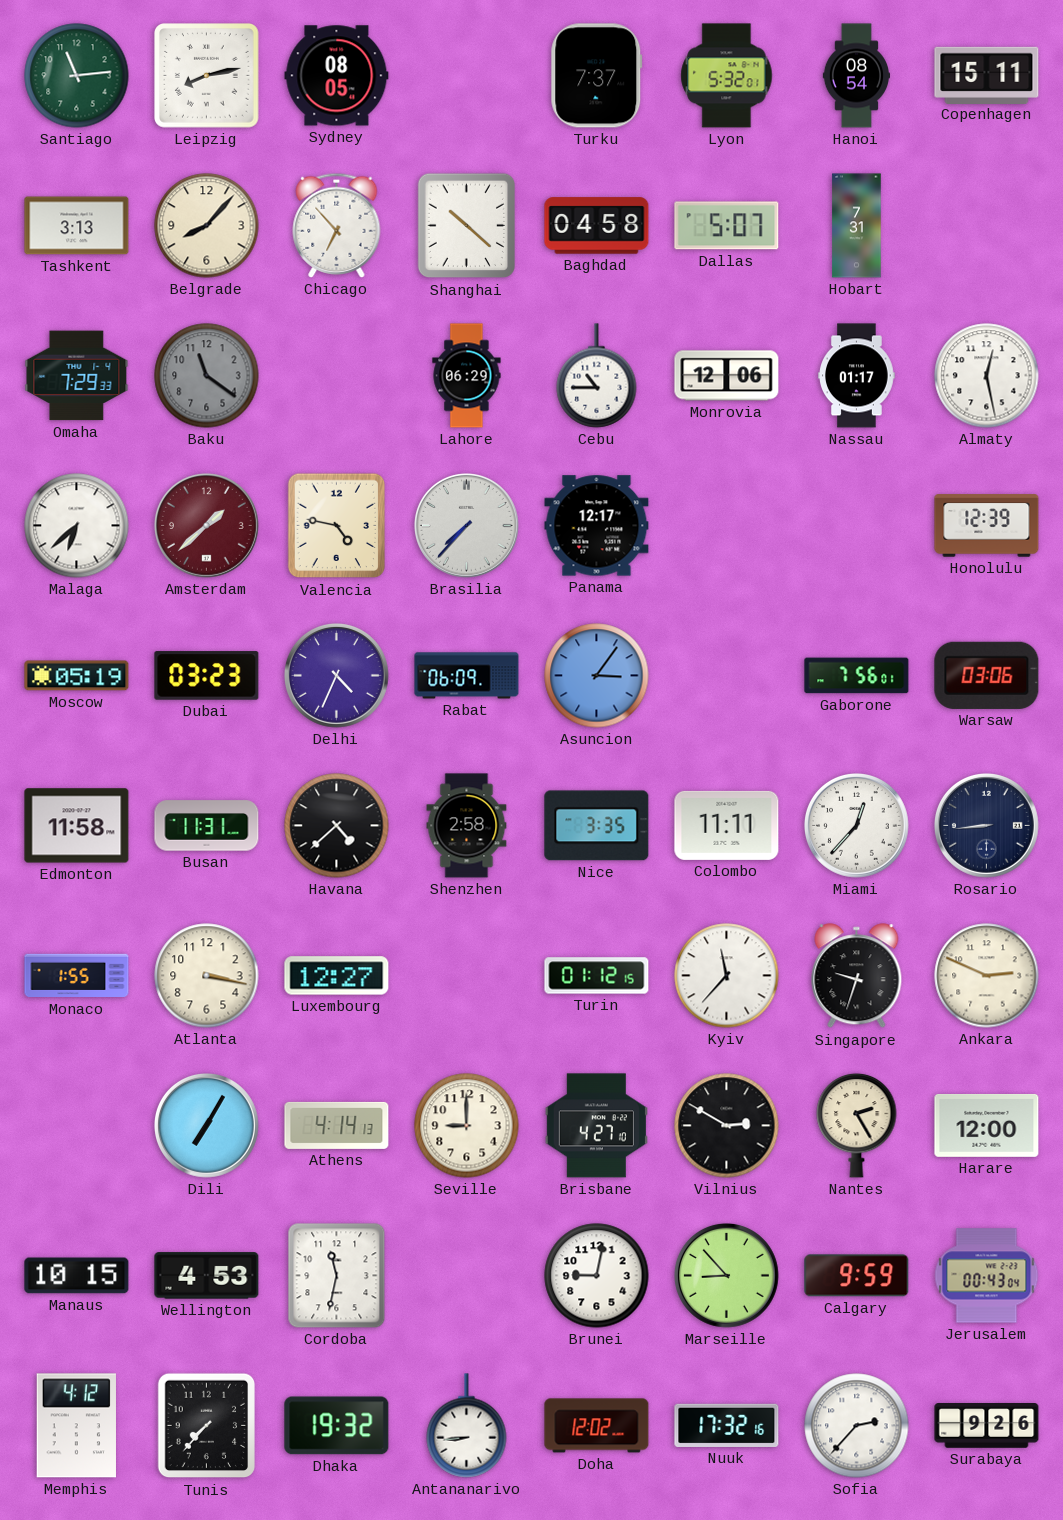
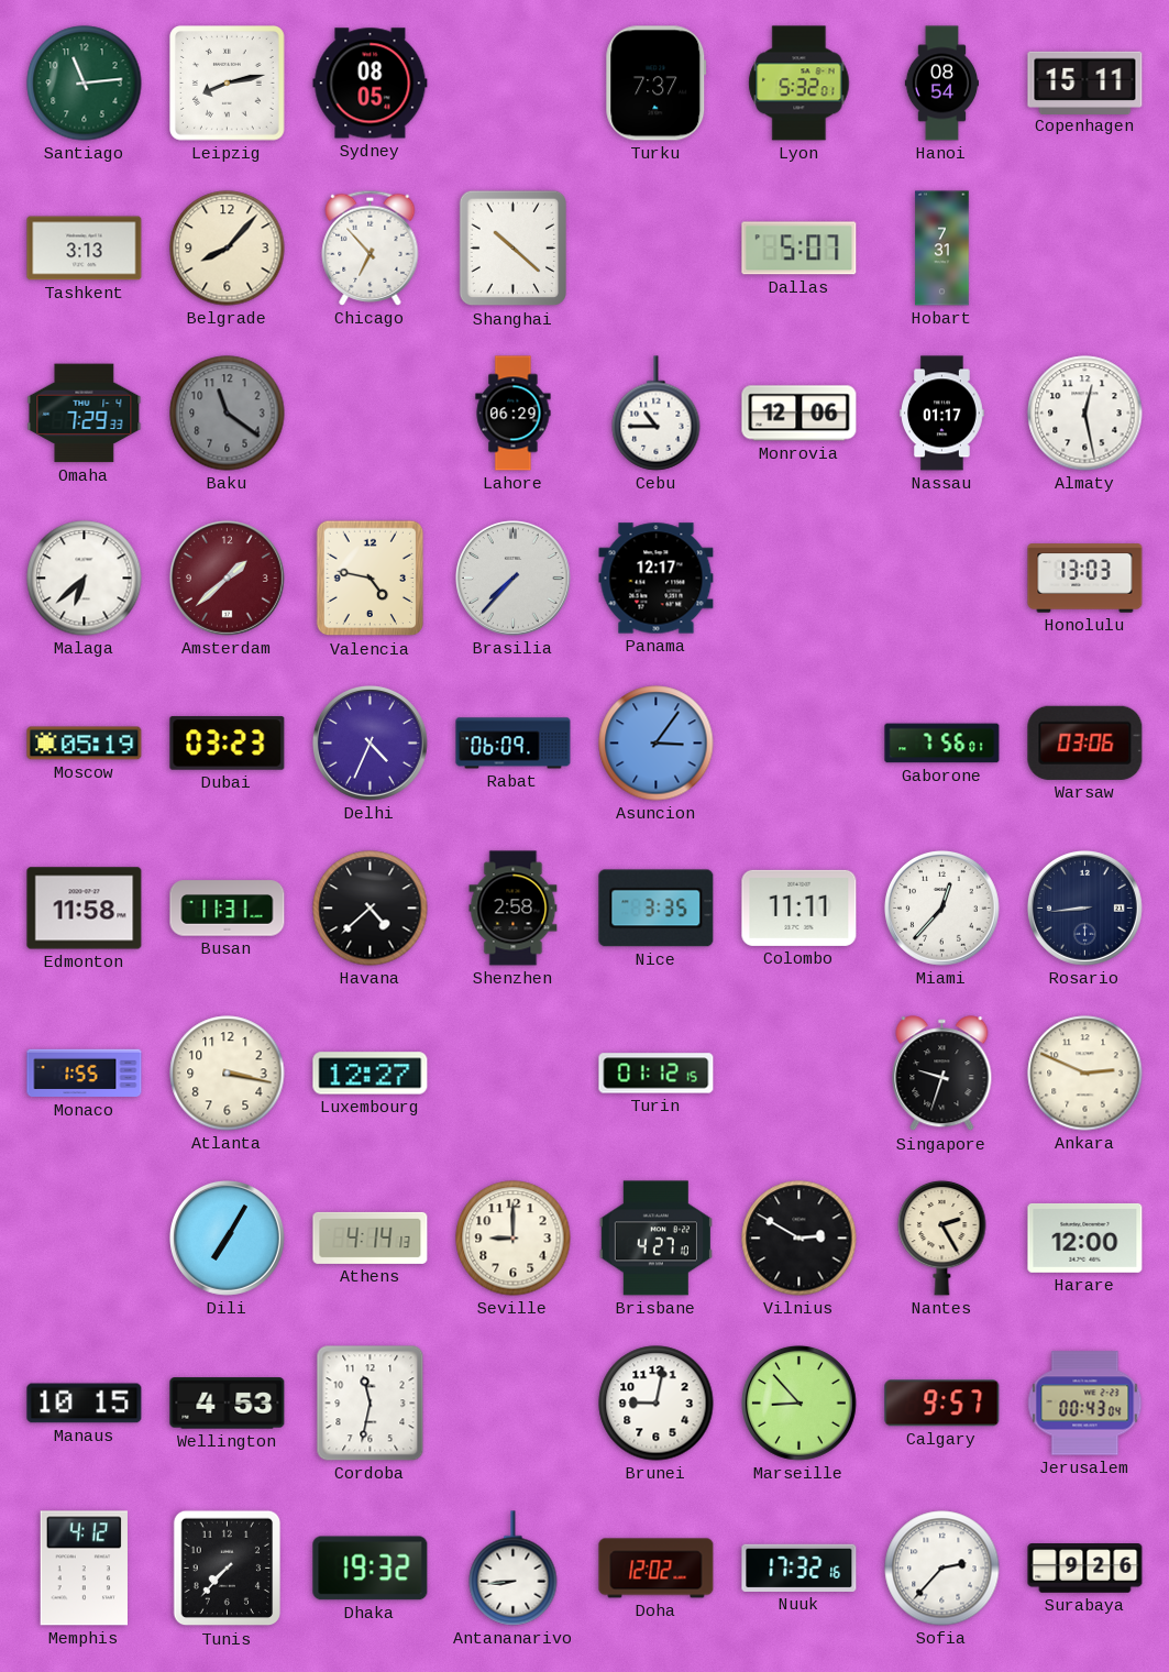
Baghdad: 04:58 -> none (597, 226)
Honolulu: 12:39 -> 13:03 (1085, 579)
Kyiv: 11:37 -> none (727, 976)
Calgary: 9:59 -> 9:57 (942, 1404)
